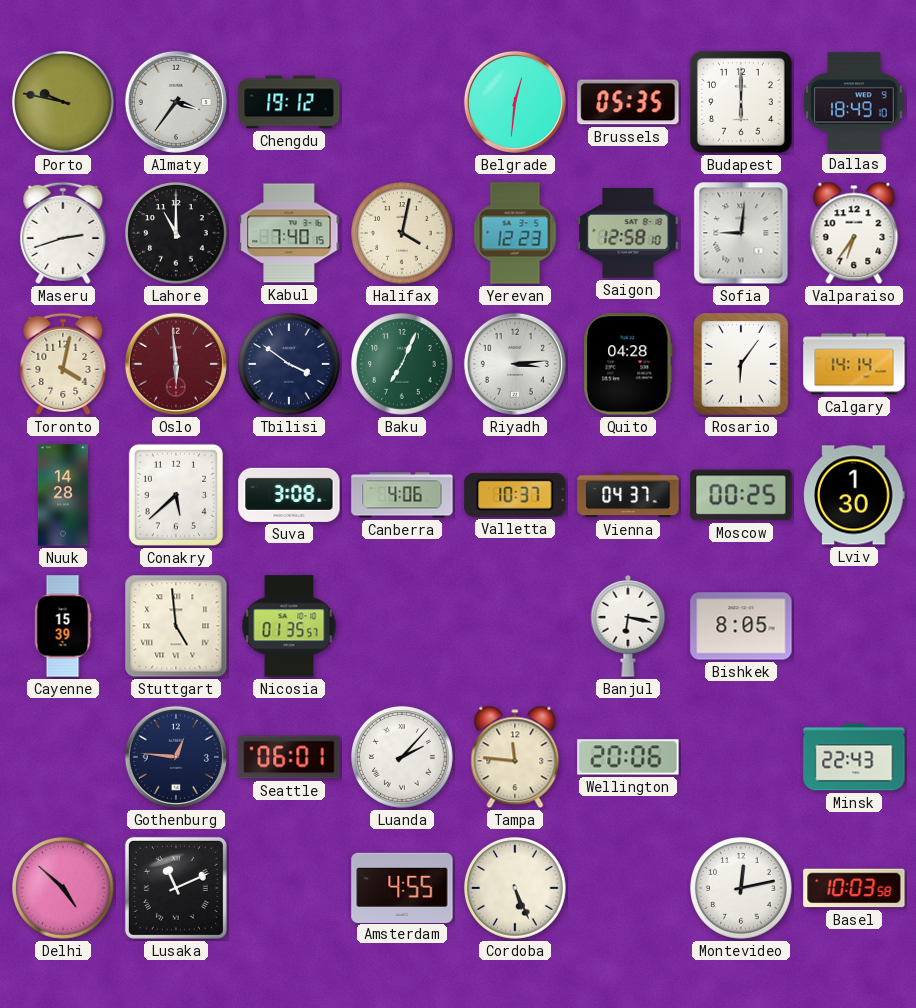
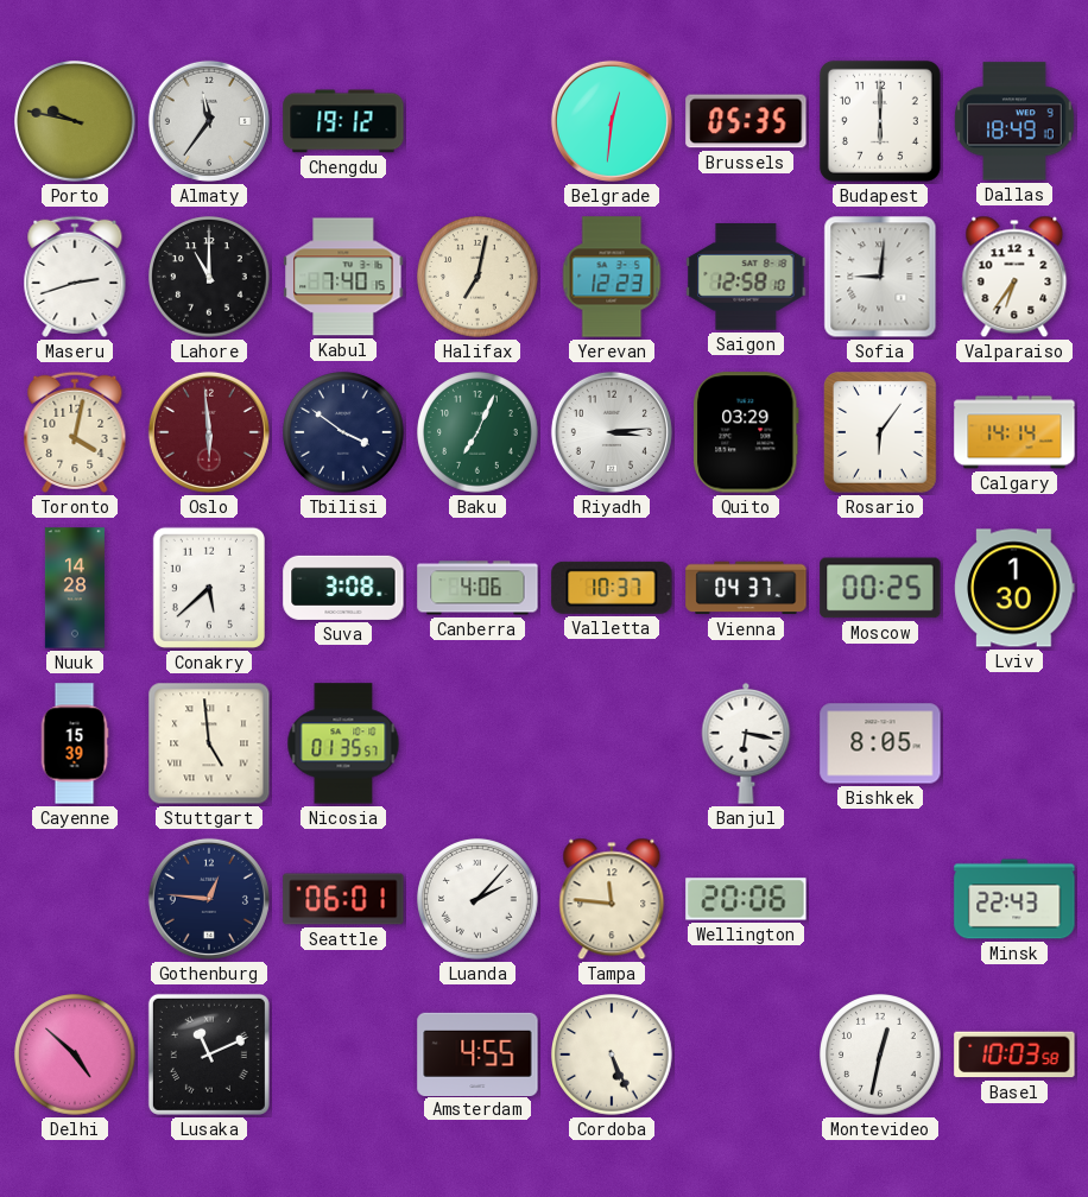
Almaty: 3:36 -> 11:36 (209, 121)
Halifax: 4:02 -> 7:02 (479, 278)
Quito: 04:28 -> 03:29 (746, 432)
Montevideo: 12:13 -> 12:32 (881, 1056)
